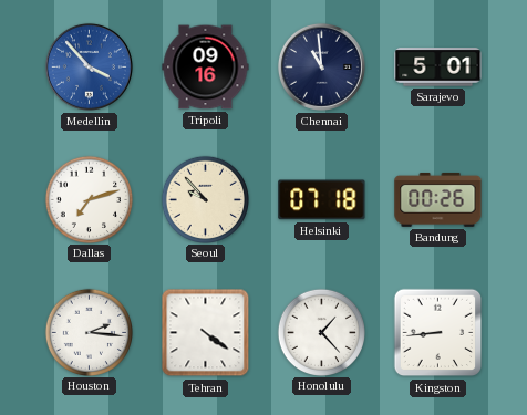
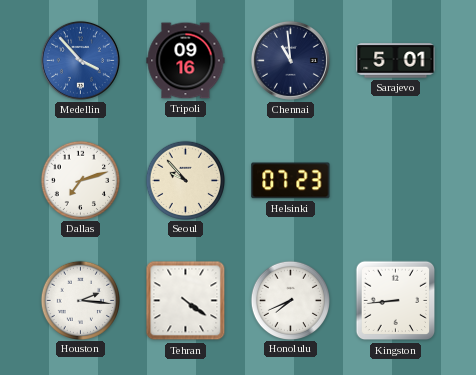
Helsinki: 07:18 -> 07:23 (291, 181)
Bandung: 00:26 -> none (438, 199)
Honolulu: 1:23 -> 7:41 (290, 300)
